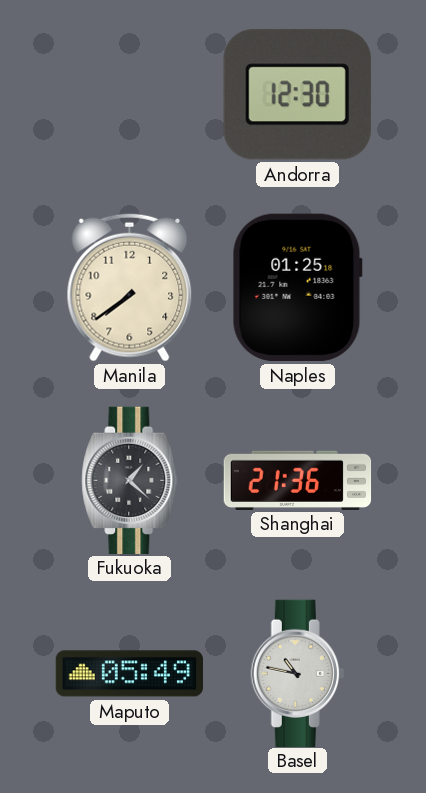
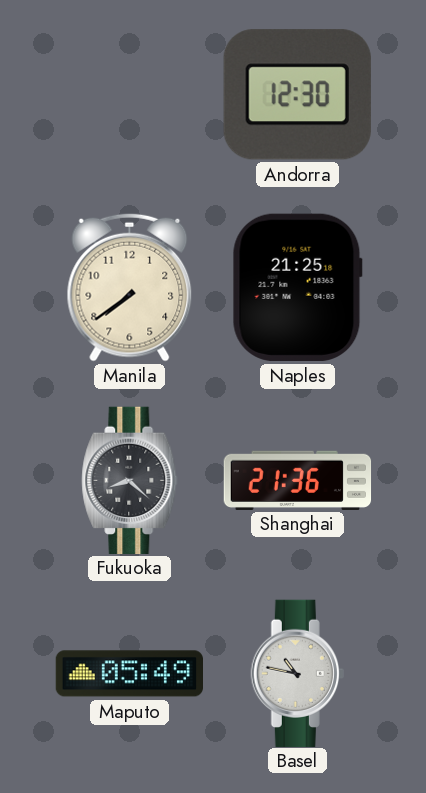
Naples: 01:25 -> 21:25 (297, 287)
Fukuoka: 1:22 -> 8:22 (130, 480)
